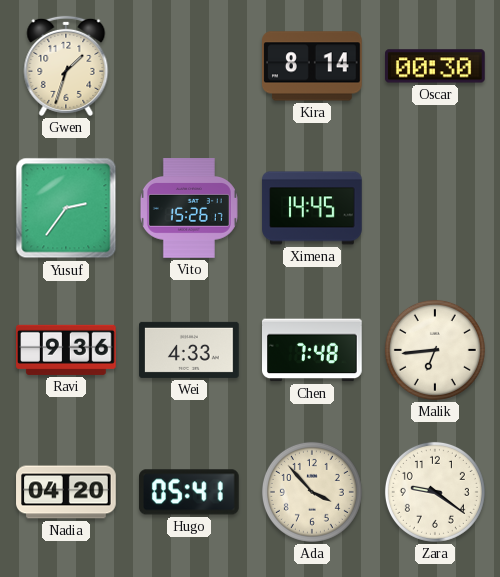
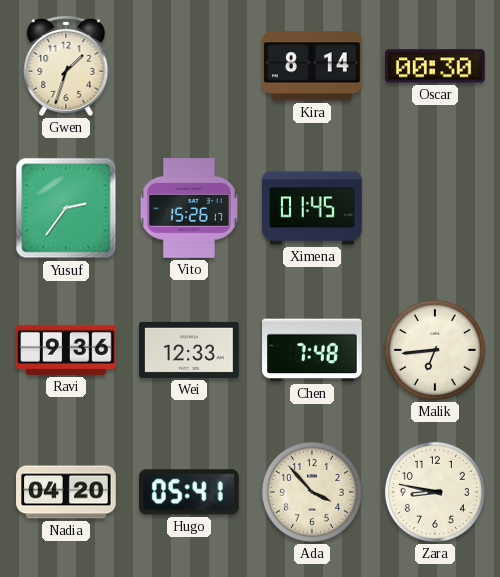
Ximena: 14:45 -> 01:45 (312, 208)
Wei: 4:33 -> 12:33 (189, 350)
Zara: 9:21 -> 8:47 (435, 492)
